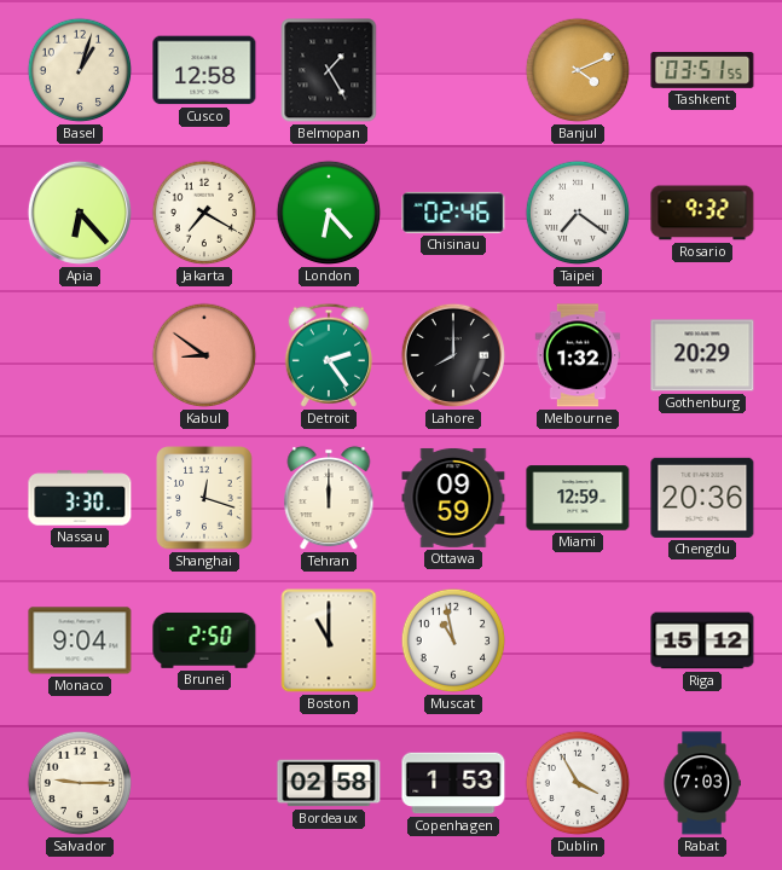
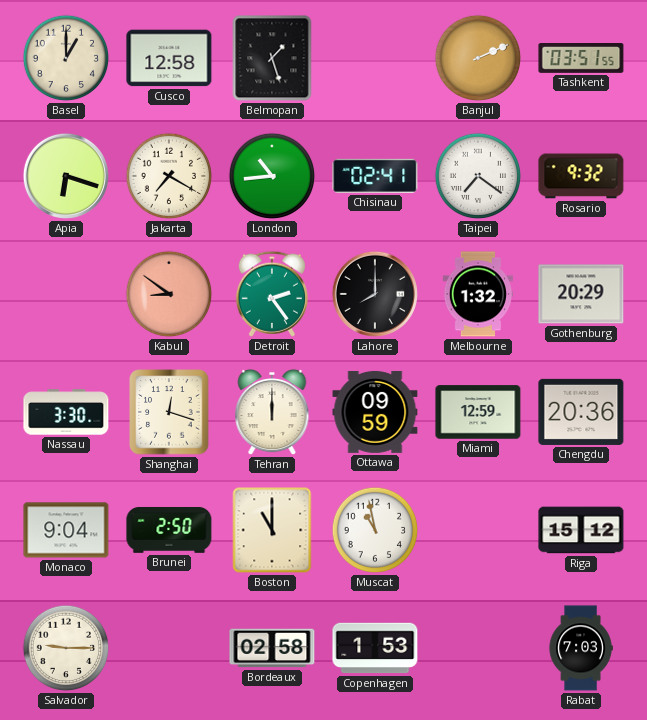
Basel: 1:03 -> 1:00 (66, 58)
Belmopan: 1:25 -> 1:27 (272, 58)
Banjul: 4:11 -> 2:11 (478, 58)
Apia: 6:23 -> 6:18 (66, 176)
London: 6:23 -> 10:44 (272, 176)
Chisinau: 02:46 -> 02:41 (375, 176)
Dublin: 3:55 -> none (578, 783)
